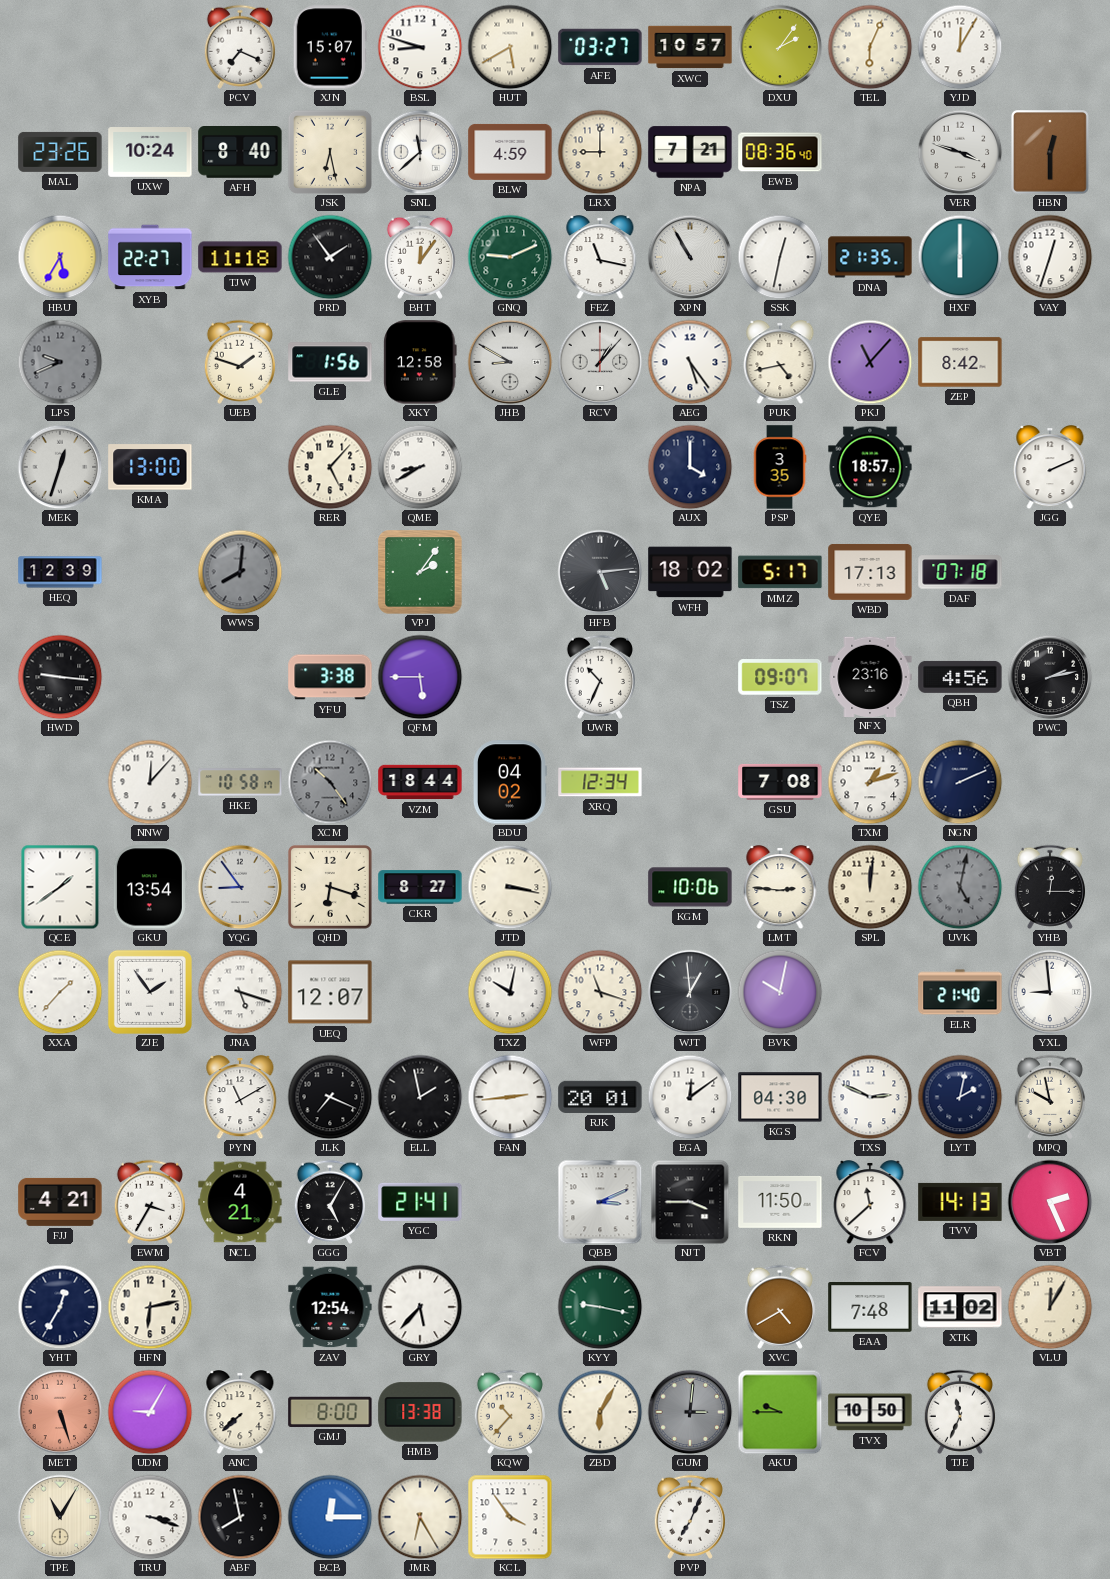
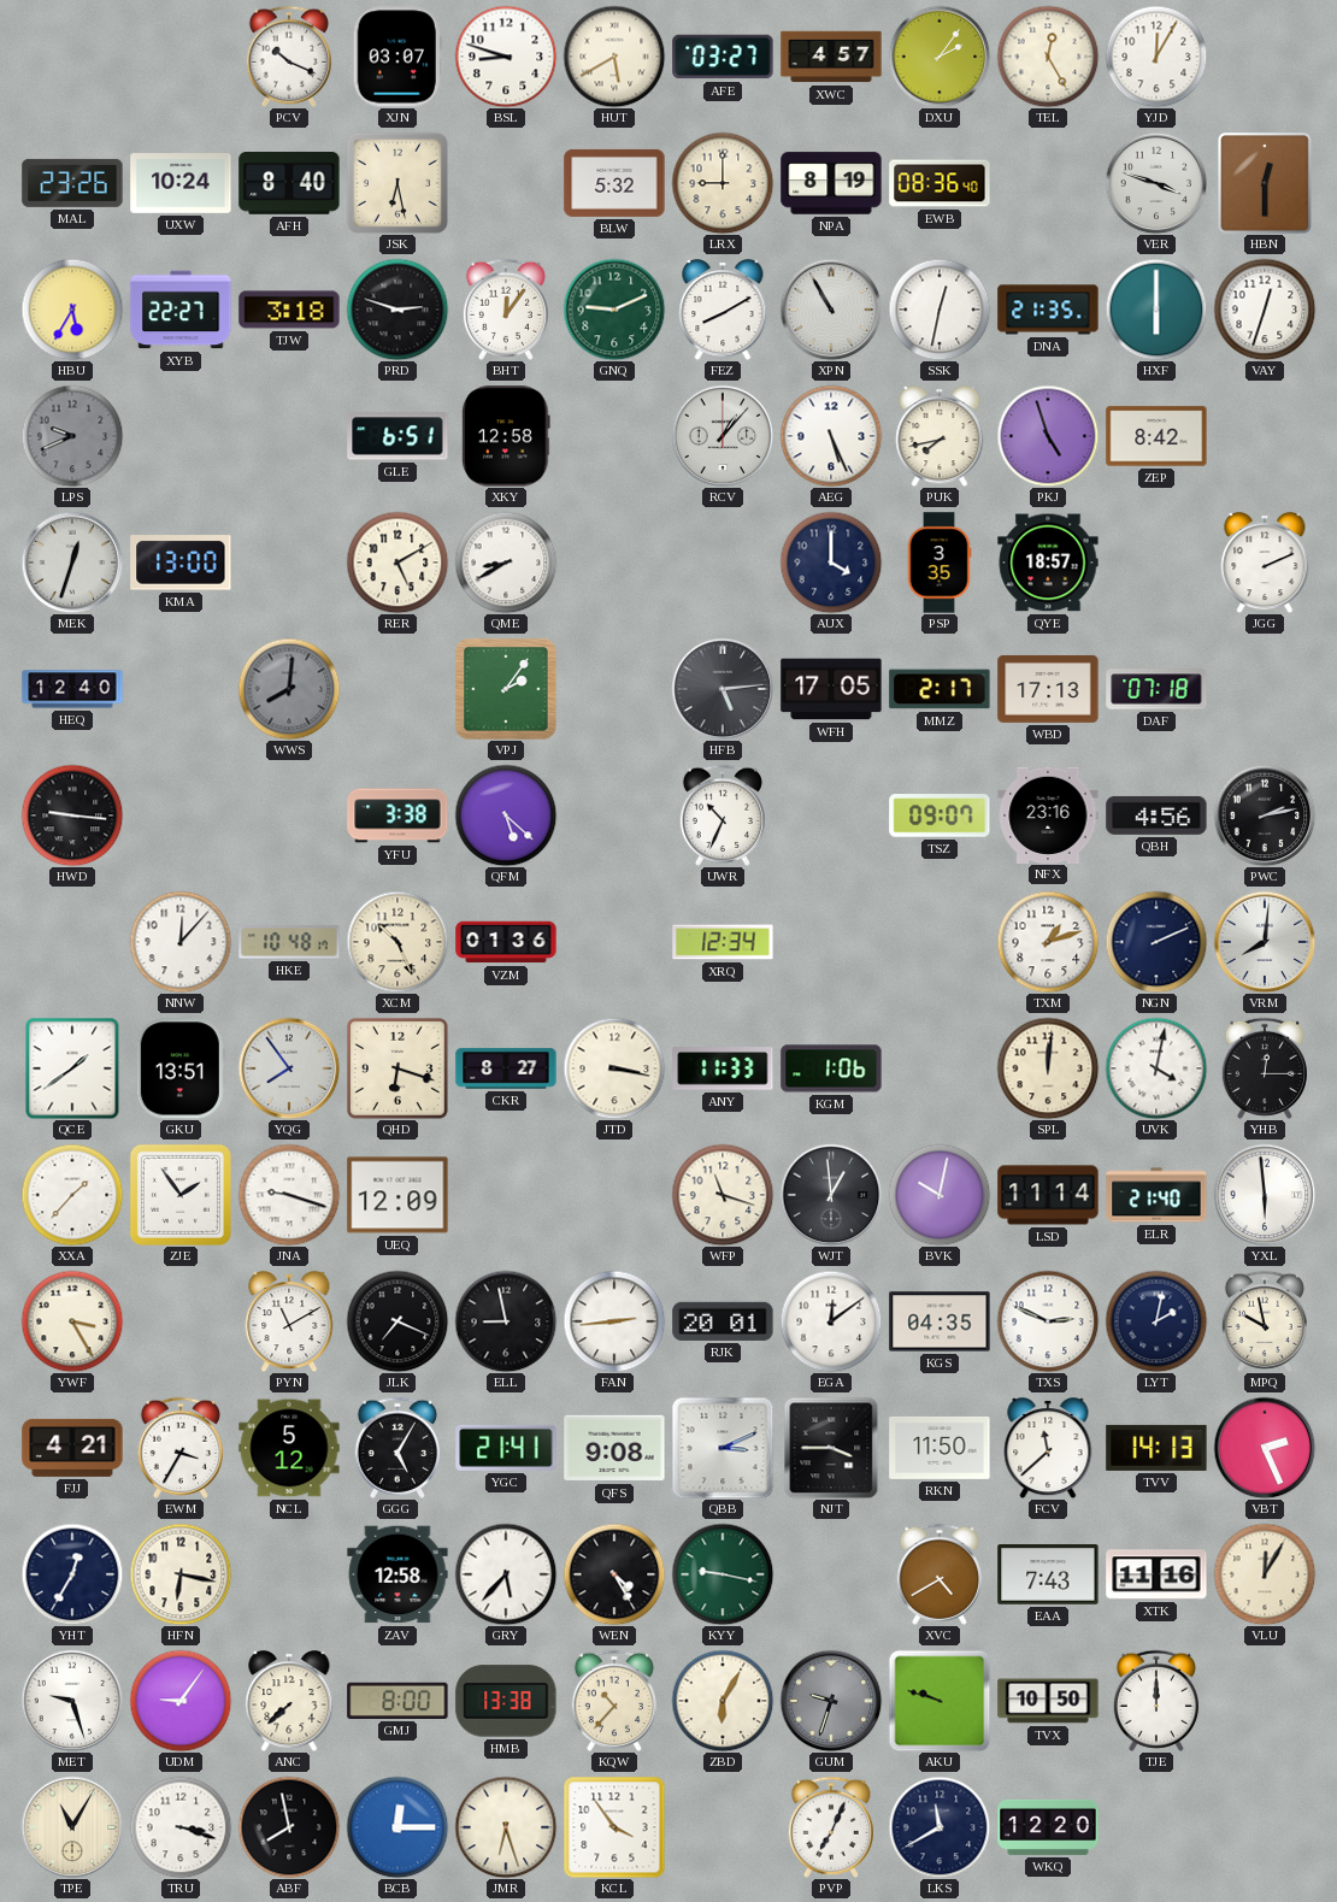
PCV: 7:19 -> 10:19 (289, 57)
XJN: 15:07 -> 03:07 (397, 57)
XWC: 10:57 -> 4:57 (831, 57)
TEL: 6:04 -> 12:25 (1048, 57)
SNL: 11:38 -> none (420, 152)
BLW: 4:59 -> 5:32 (614, 183)
NPA: 7:21 -> 8:19 (831, 183)
TJW: 11:18 -> 3:18 (289, 310)
PRD: 1:54 -> 2:48 (397, 310)
FEZ: 11:17 -> 8:10 (723, 311)
UEB: 1:48 -> none (240, 362)
GLE: 1:56 -> 6:51 (397, 436)
JHB: 8:50 -> none (510, 362)
AEG: 5:24 -> 5:26 (831, 436)
PUK: 4:43 -> 7:43 (940, 437)
PKJ: 11:07 -> 4:57 (1048, 436)
RER: 5:07 -> 5:10 (397, 563)
HEQ: 12:39 -> 12:40 (72, 689)
WFH: 18:02 -> 17:05 (831, 689)
MMZ: 5:17 -> 2:17 (940, 689)
QFM: 5:45 -> 5:22 (506, 815)
HKE: 10:58 -> 10:48 (289, 942)
XCM: 10:24 -> 10:26 (397, 942)
XCM dial: grey -> cream (397, 942)
VZM: 18:44 -> 01:36 (506, 942)
BDU: 04:02 -> none (510, 782)
GSU: 7:08 -> none (780, 782)
VRM: none -> 8:01 (1265, 942)
GKU: 13:54 -> 13:51 (181, 1068)
YQG: 8:54 -> 7:54 (289, 1068)
ANY: none -> 11:33 (723, 1068)
KGM: 10:06 -> 1:06 (831, 1068)
LMT: 2:46 -> none (780, 888)
UVK: 5:02 -> 4:02 (1156, 1068)
UVK dial: grey -> white (1156, 1068)
JNA: 5:18 -> 9:18 (289, 1195)
UEQ: 12:07 -> 12:09 (397, 1195)
TXZ: 10:02 -> none (510, 992)
LSD: none -> 11:14 (1048, 1195)
YXL: 8:59 -> 5:59 (1265, 1195)
YWF: none -> 3:25 (72, 1321)
ELL: 1:58 -> 8:58 (506, 1321)
KGS: 04:30 -> 04:35 (940, 1321)
NCL: 4:21 -> 5:12 (289, 1448)
QFS: none -> 9:08 (614, 1448)
HFN: 6:13 -> 6:17 (181, 1574)
ZAV: 12:54 -> 12:58 (397, 1574)
WEN: none -> 4:25 (614, 1574)
EAA: 7:48 -> 7:43 (1048, 1574)
XTK: 11:02 -> 11:16 (1156, 1574)
MET: 5:27 -> 9:27 (72, 1701)
MET dial: salmon -> white (72, 1701)
UDM: 9:05 -> 9:06 (181, 1701)
GUM: 3:01 -> 9:33 (831, 1701)
AKU: 9:45 -> 9:48 (940, 1701)
TJE: 11:34 -> 12:00 (1156, 1701)
JMR: 6:25 -> 6:27 (506, 1827)
LKS: none -> 11:40 (940, 1827)
WKQ: none -> 12:20 (1048, 1827)
